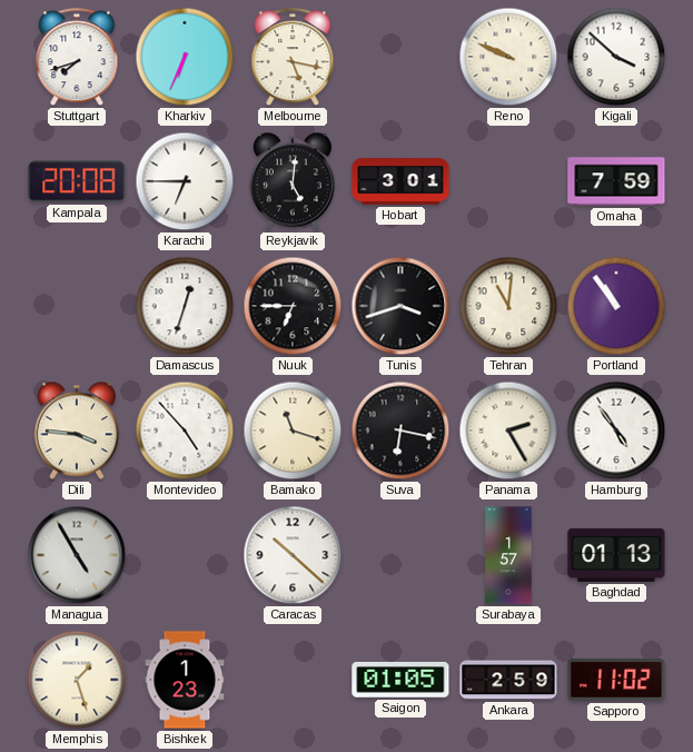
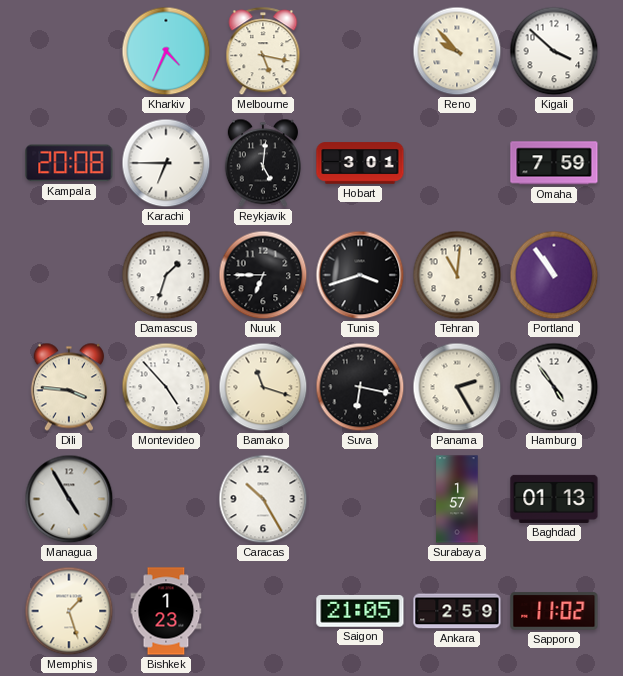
Stuttgart: 7:42 -> none (77, 58)
Kharkiv: 6:34 -> 4:34 (166, 51)
Reno: 9:49 -> 9:53 (457, 51)
Damascus: 12:33 -> 1:33 (166, 275)
Caracas: 10:22 -> 10:25 (263, 499)
Saigon: 01:05 -> 21:05 (360, 611)
